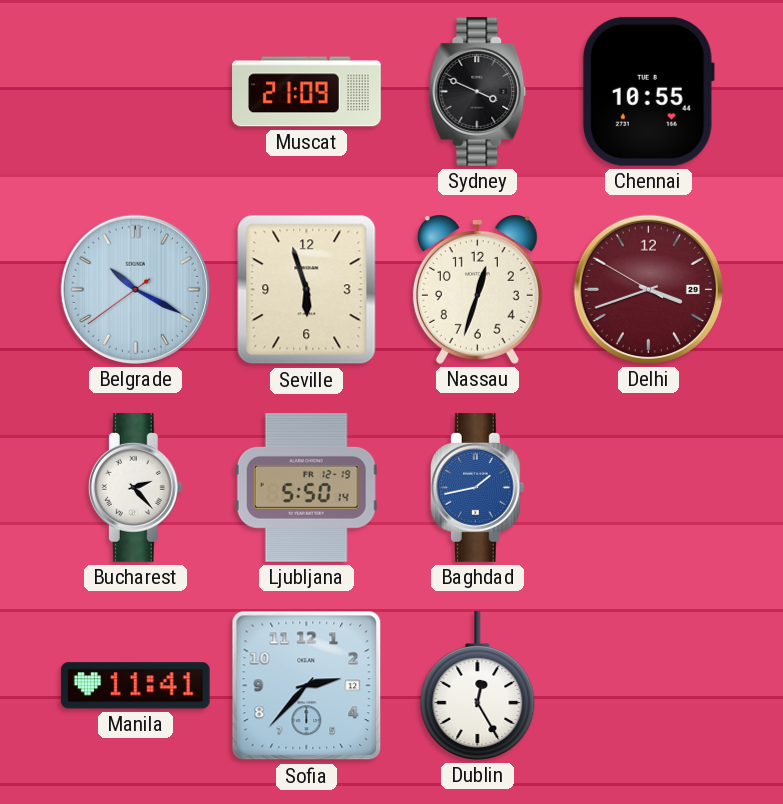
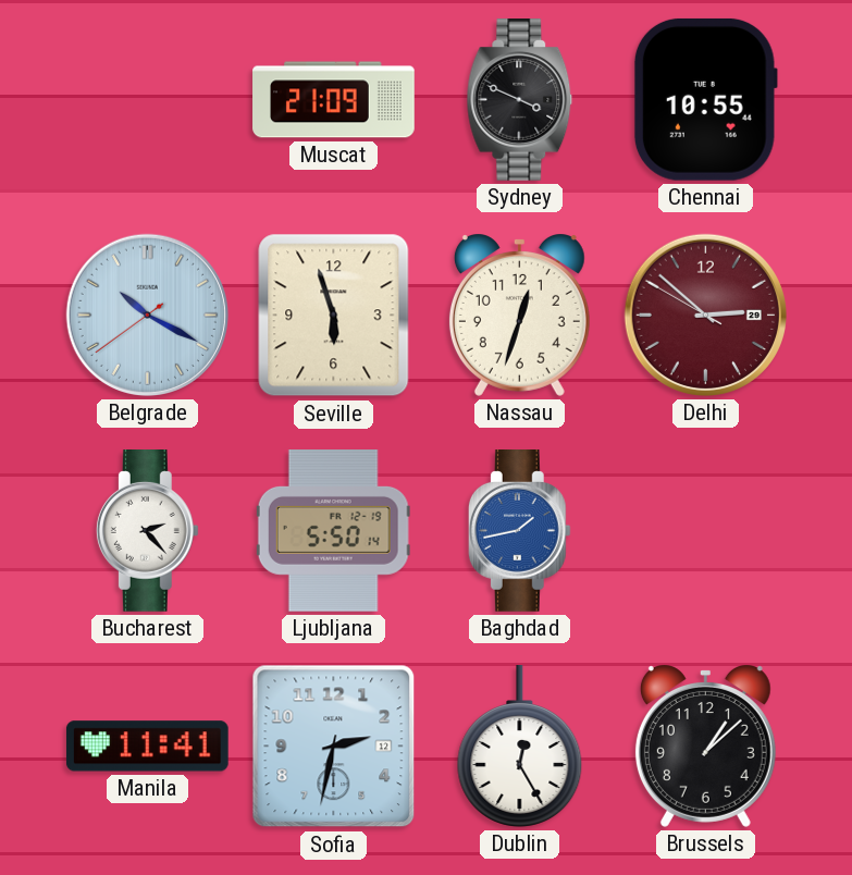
Delhi: 3:41 -> 2:51 (705, 315)
Sofia: 2:37 -> 2:32 (334, 747)
Brussels: none -> 1:08 (705, 745)
